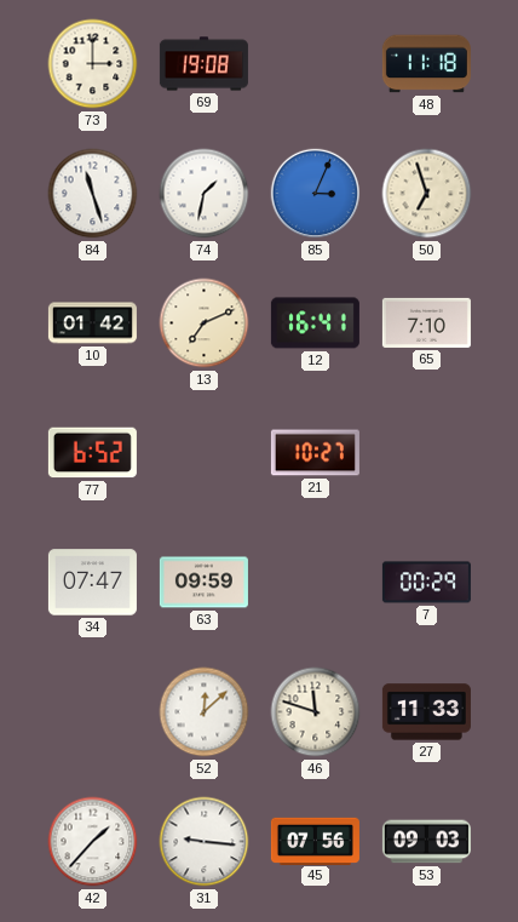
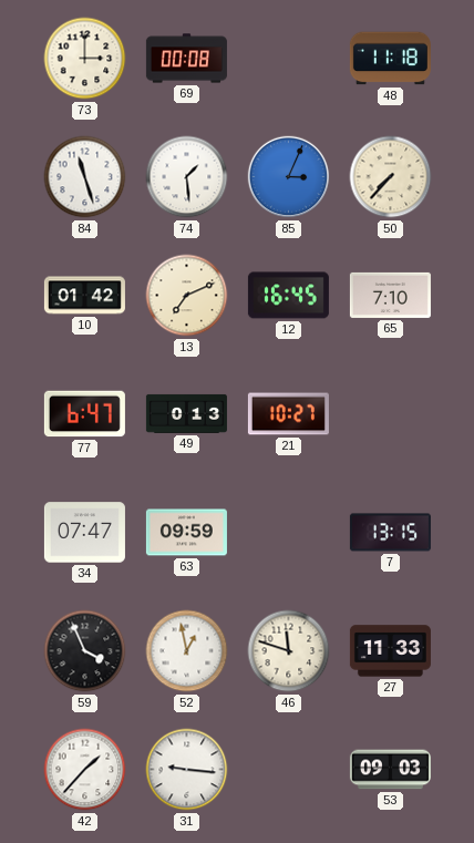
69: 19:08 -> 00:08 (186, 59)
74: 1:32 -> 1:29 (187, 177)
50: 6:57 -> 7:37 (391, 177)
12: 16:41 -> 16:45 (288, 296)
77: 6:52 -> 6:47 (84, 414)
49: none -> 0:13 (186, 413)
7: 00:29 -> 13:15 (390, 533)
59: none -> 3:56 (85, 651)
52: 12:08 -> 12:58 (187, 651)
45: 07:56 -> none (315, 841)
